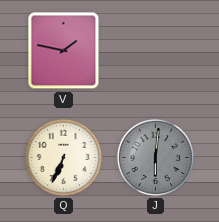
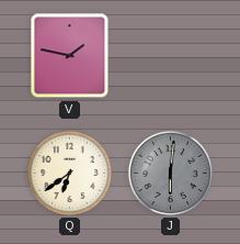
Q: 6:34 -> 6:39 (69, 173)
